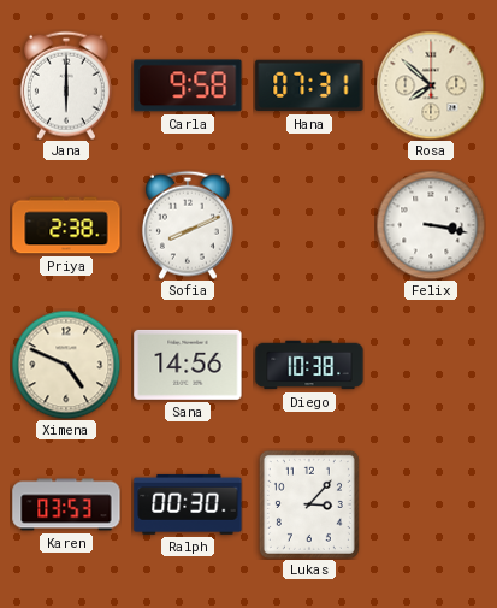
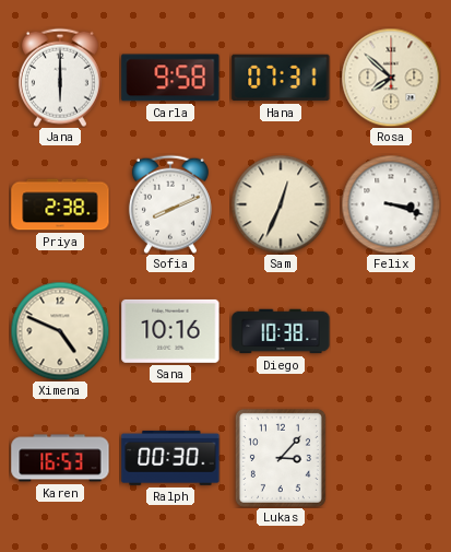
Sam: none -> 12:34 (281, 204)
Felix: 3:17 -> 3:18 (391, 204)
Sana: 14:56 -> 10:16 (170, 331)
Karen: 03:53 -> 16:53 (60, 458)
